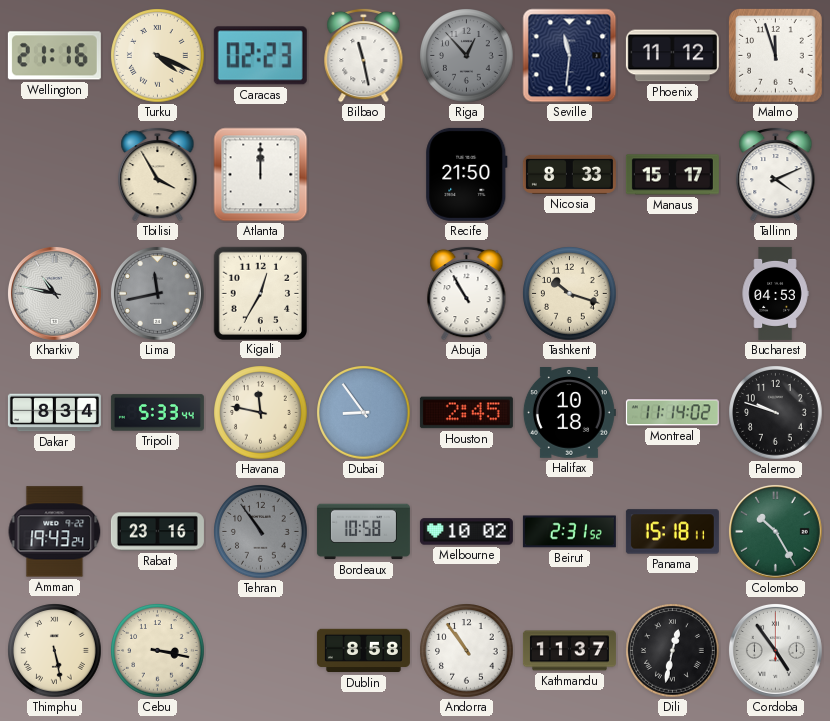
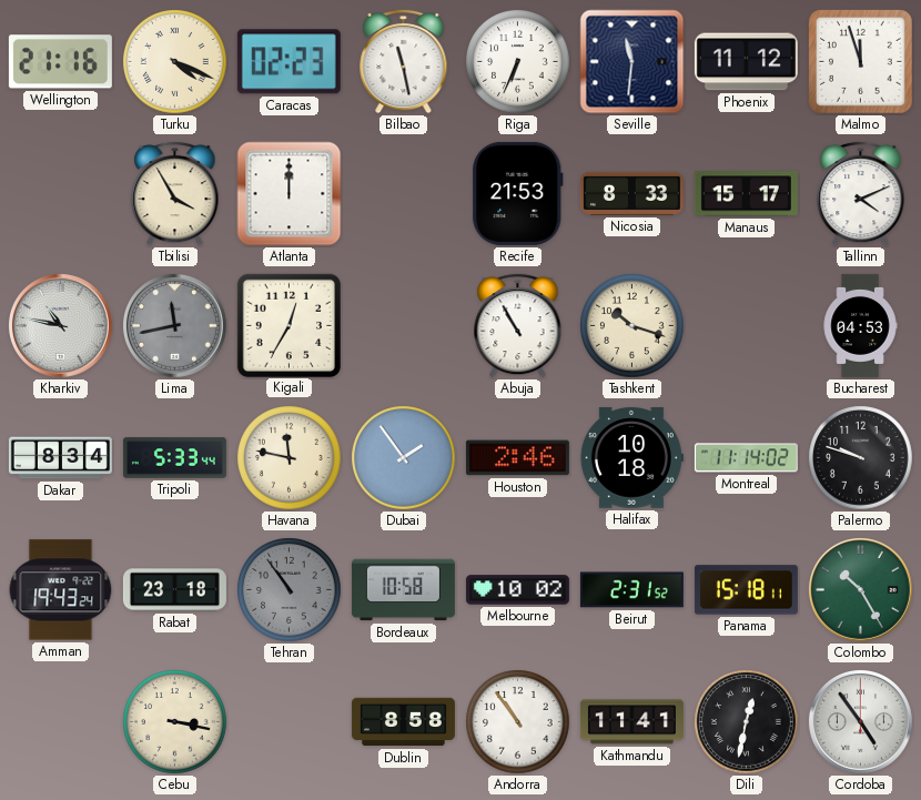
Riga: 12:53 -> 6:34 (518, 62)
Riga dial: grey -> white (518, 62)
Recife: 21:50 -> 21:53 (518, 193)
Dubai: 8:54 -> 1:54 (404, 458)
Houston: 2:45 -> 2:46 (517, 458)
Rabat: 23:16 -> 23:18 (174, 590)
Thimphu: 5:28 -> none (55, 651)
Kathmandu: 11:37 -> 11:41 (631, 722)
